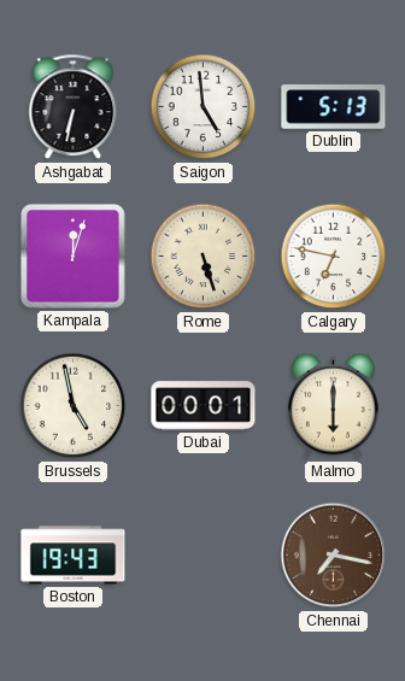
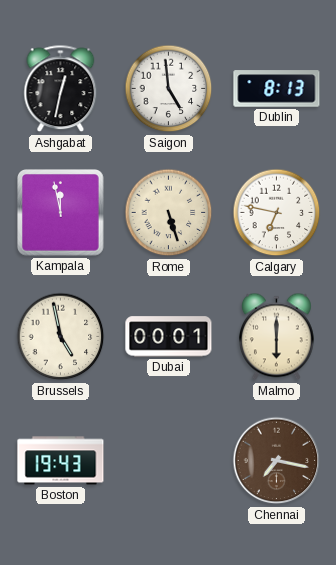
Ashgabat: 6:32 -> 12:32 (61, 89)
Dublin: 5:13 -> 8:13 (277, 89)
Kampala: 12:03 -> 11:58 (61, 213)
